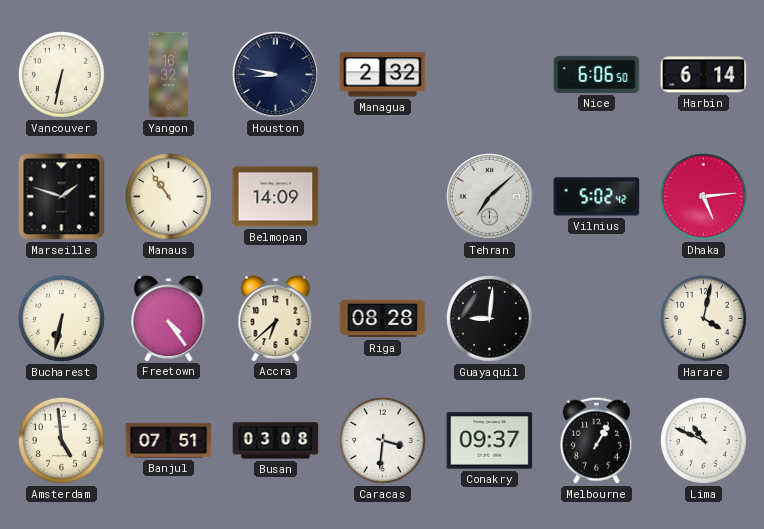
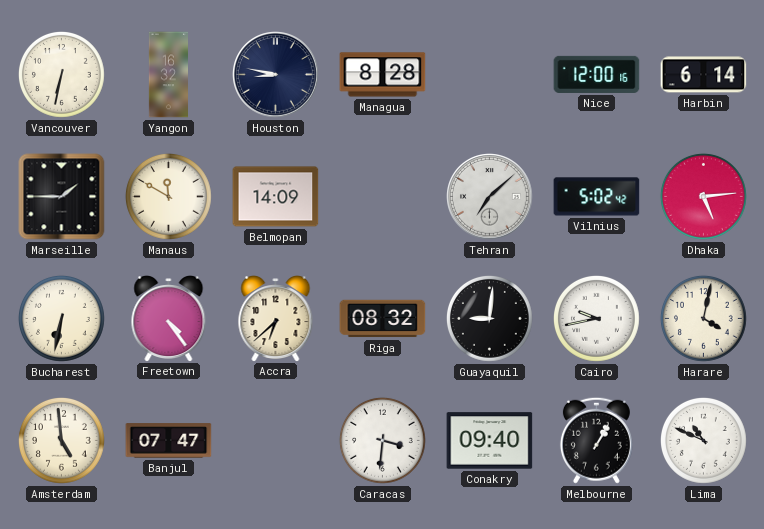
Managua: 2:32 -> 8:28 (383, 75)
Nice: 6:06 -> 12:00 (597, 74)
Marseille: 1:48 -> 1:45 (62, 197)
Manaus: 10:54 -> 11:50 (168, 196)
Riga: 08:28 -> 08:32 (383, 319)
Cairo: none -> 9:43 (596, 318)
Banjul: 07:51 -> 07:47 (169, 441)
Busan: 03:08 -> none (276, 441)
Conakry: 09:37 -> 09:40 (490, 441)
